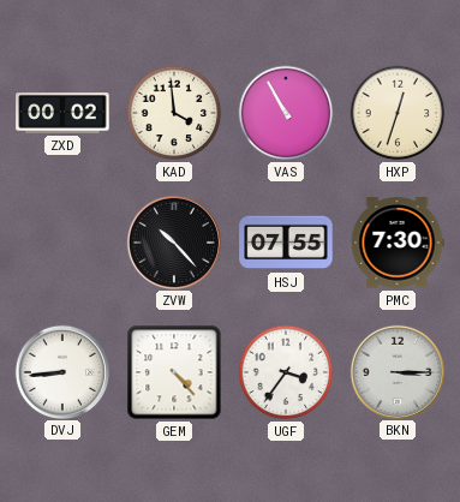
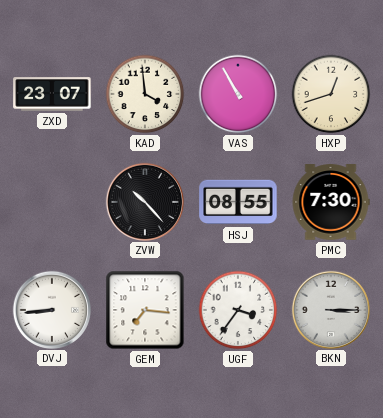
ZXD: 00:02 -> 23:07 (52, 94)
HXP: 12:33 -> 12:42 (331, 94)
HSJ: 07:55 -> 08:55 (238, 202)
GEM: 4:23 -> 7:16 (145, 310)
